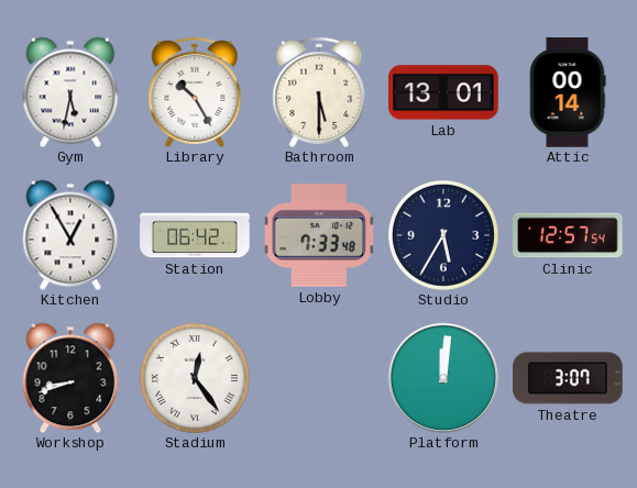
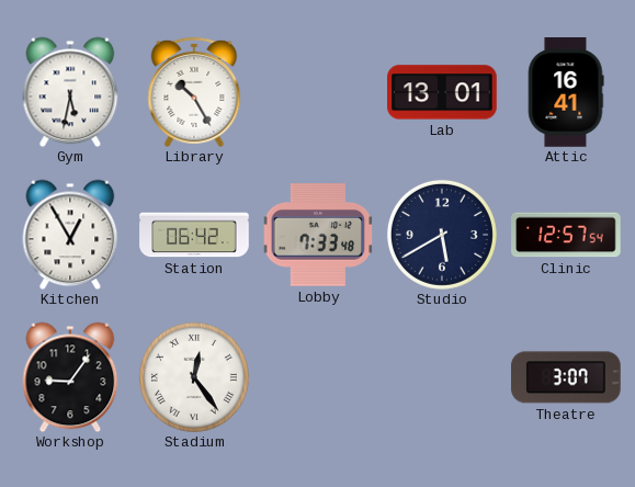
Bathroom: 5:30 -> none (319, 92)
Attic: 00:14 -> 16:41 (566, 92)
Studio: 5:35 -> 5:40 (442, 235)
Workshop: 8:42 -> 9:06 (70, 377)
Platform: 12:01 -> none (443, 378)
